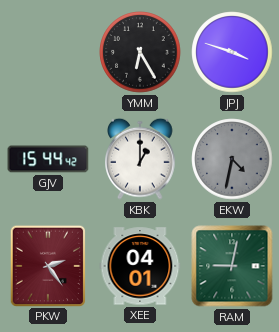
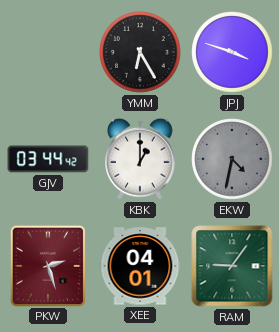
GJV: 15:44 -> 03:44 (48, 159)
PKW: 2:24 -> 2:27 (47, 265)
RAM: 9:02 -> 9:06 (232, 266)
